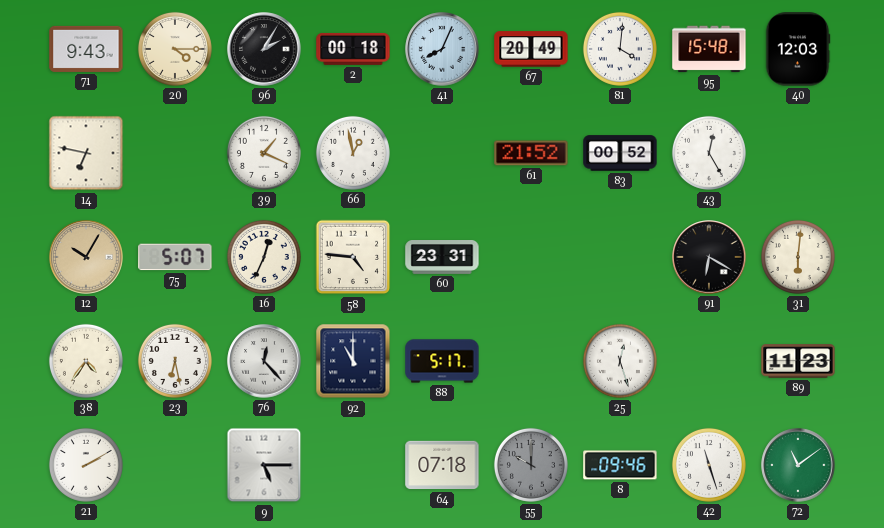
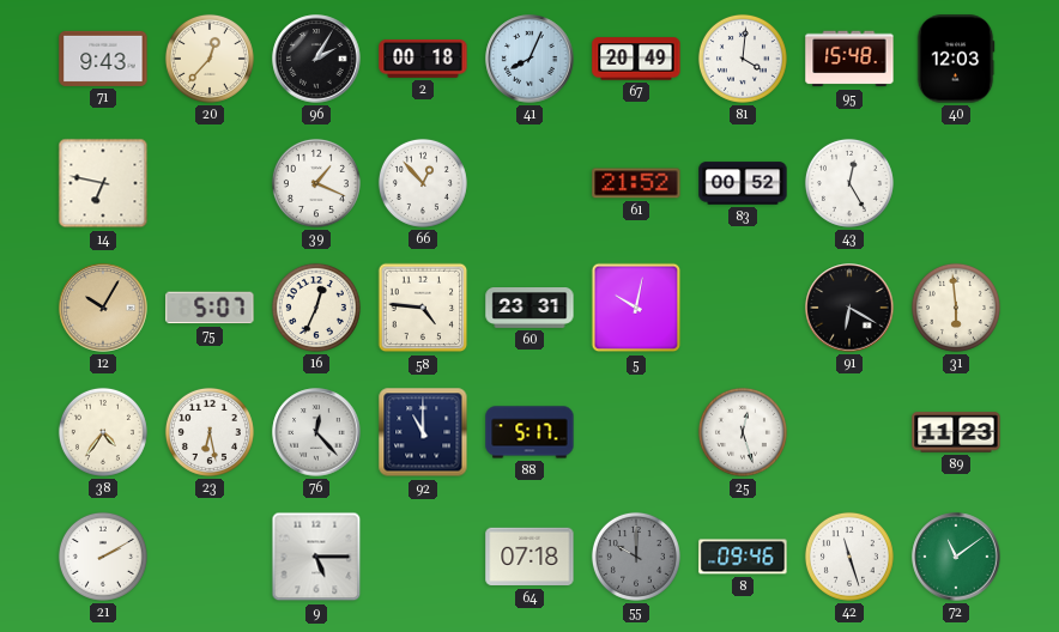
20: 4:15 -> 12:37 (210, 59)
66: 12:58 -> 12:53 (423, 183)
5: none -> 10:02 (636, 308)
31: 6:01 -> 5:59 (956, 308)
